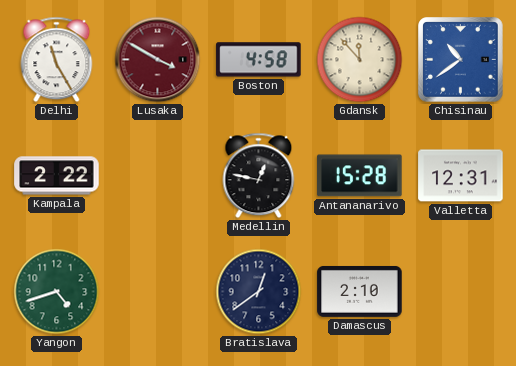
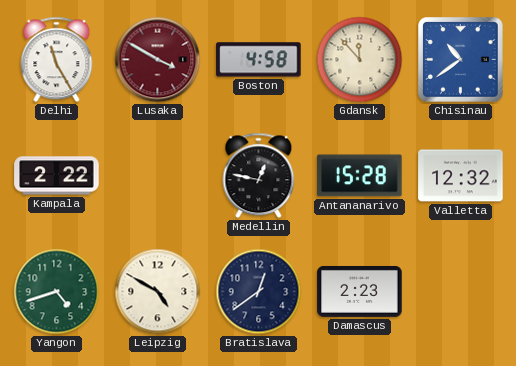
Valletta: 12:31 -> 12:32 (461, 176)
Leipzig: none -> 4:50 (158, 292)
Damascus: 2:10 -> 2:23 (360, 291)
